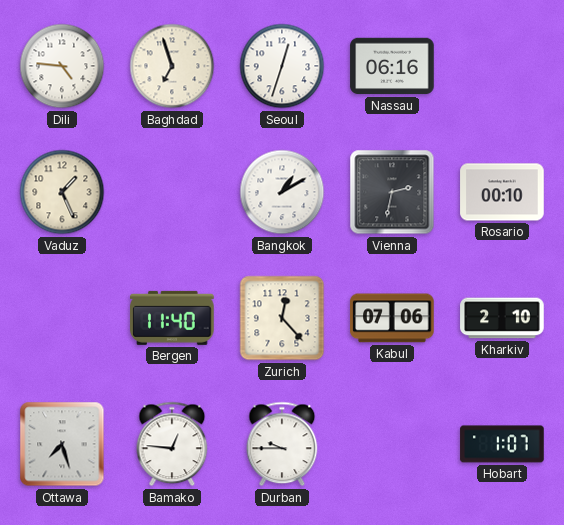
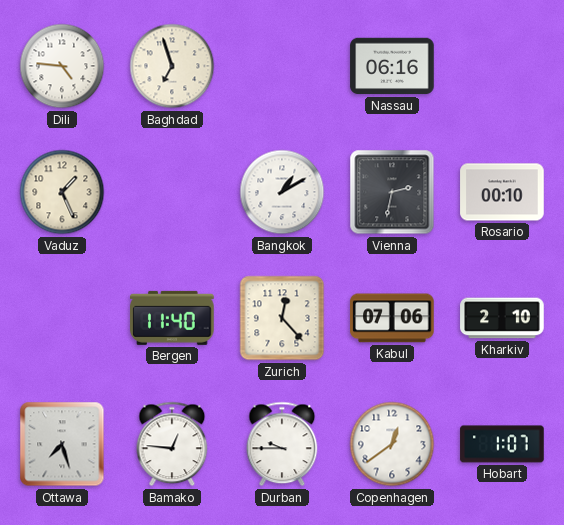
Seoul: 12:33 -> none (282, 66)
Copenhagen: none -> 12:39 (392, 444)
